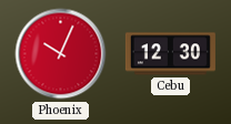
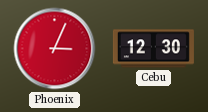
Phoenix: 10:04 -> 3:04 (55, 49)
